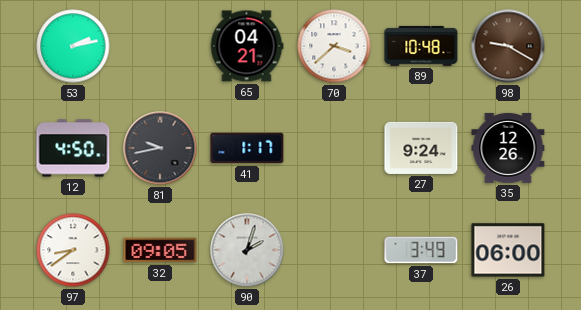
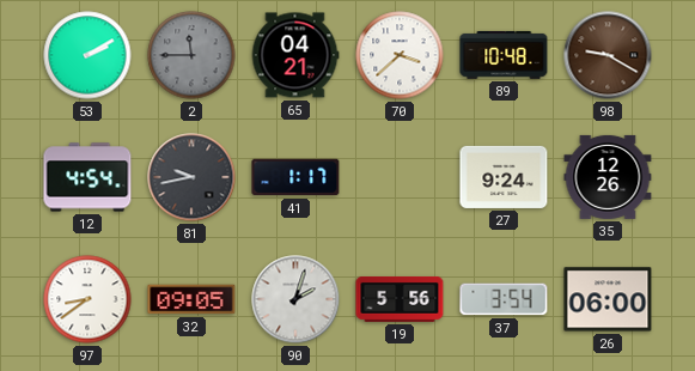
53: 2:13 -> 2:10 (87, 55)
2: none -> 11:45 (191, 55)
12: 4:50 -> 4:54 (87, 177)
19: none -> 5:56 (400, 300)
37: 3:49 -> 3:54 (504, 299)
